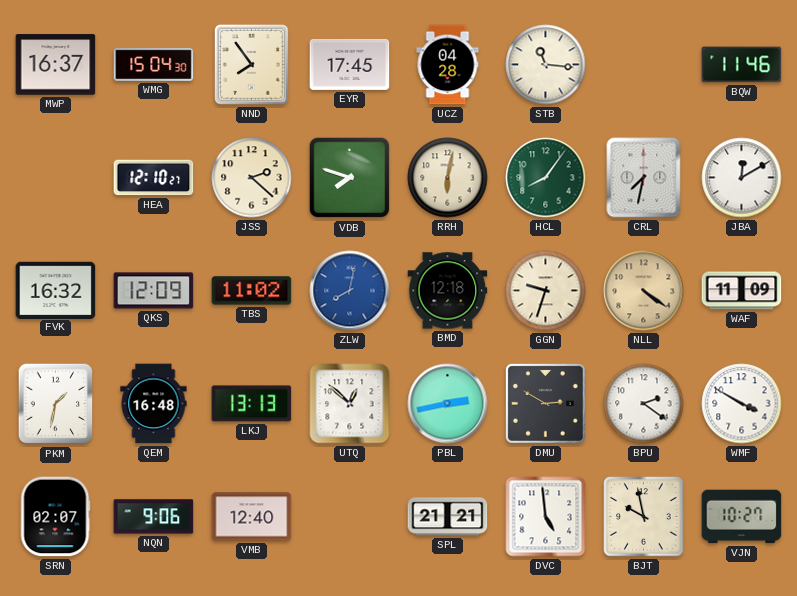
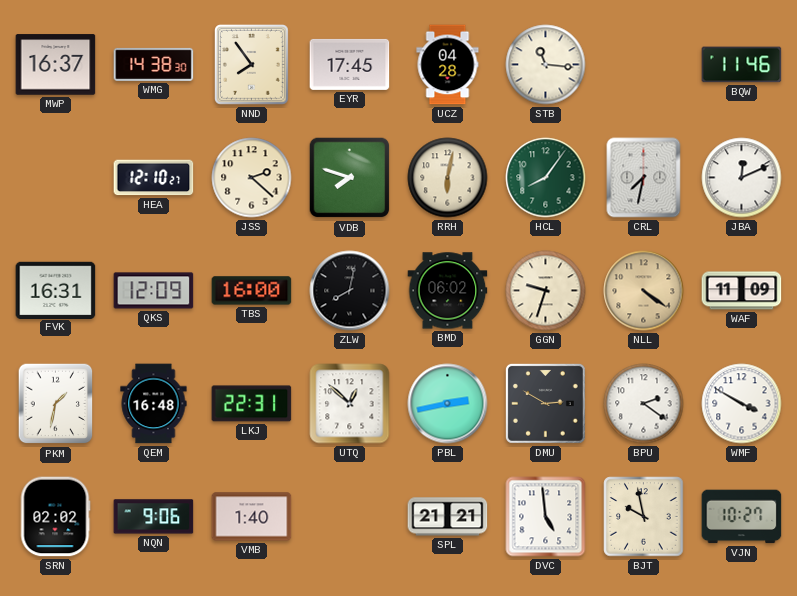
WMG: 15:04 -> 14:38 (154, 64)
JBA: 12:10 -> 12:11 (742, 178)
FVK: 16:32 -> 16:31 (56, 290)
TBS: 11:02 -> 16:00 (252, 291)
ZLW dial: blue -> black (350, 291)
BMD: 12:18 -> 06:02 (448, 291)
LKJ: 13:13 -> 22:31 (252, 404)
SRN: 02:07 -> 02:02 (55, 517)
VMB: 12:40 -> 1:40 (252, 517)
